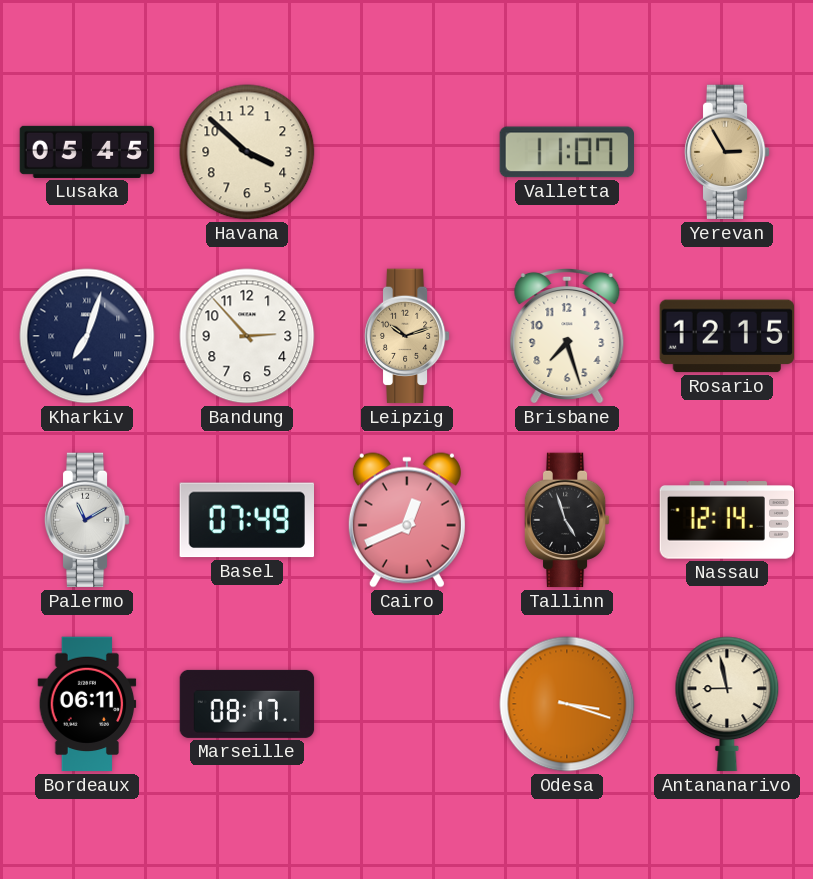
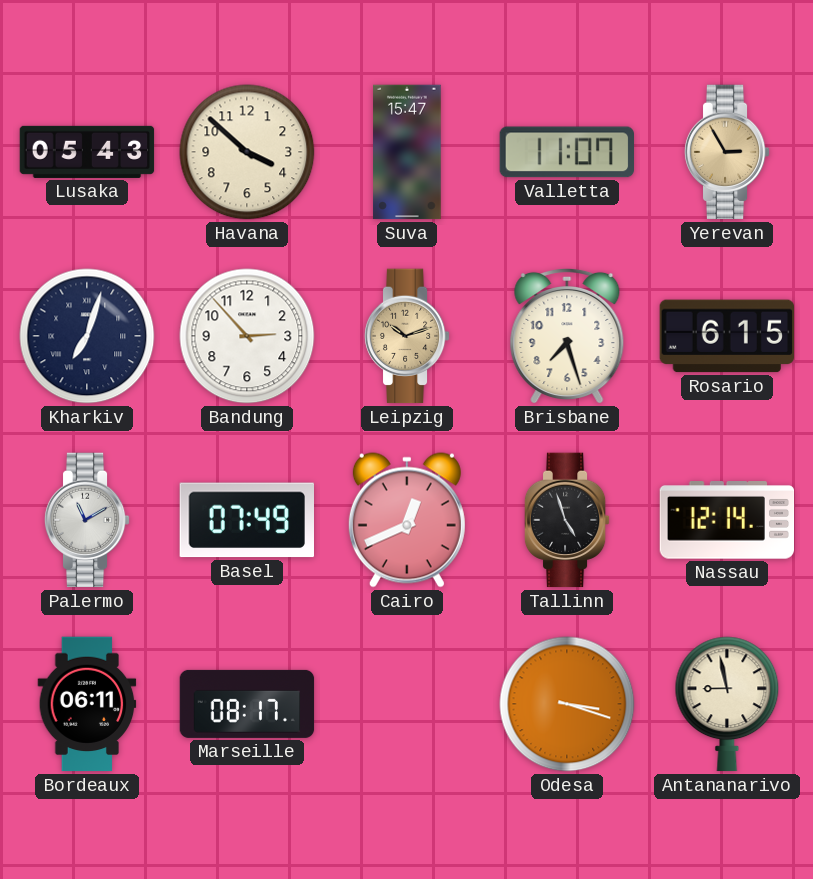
Lusaka: 05:45 -> 05:43 (87, 152)
Suva: none -> 15:47 (407, 152)
Rosario: 12:15 -> 6:15 (727, 336)
